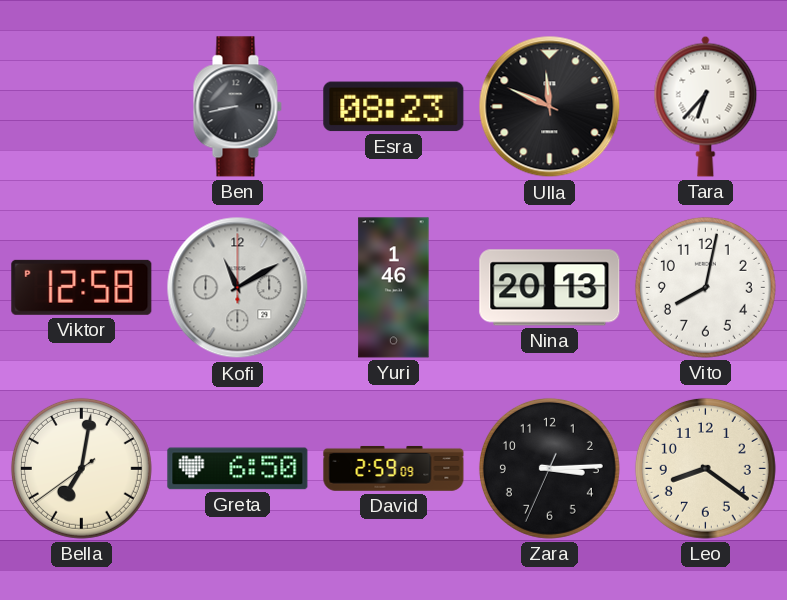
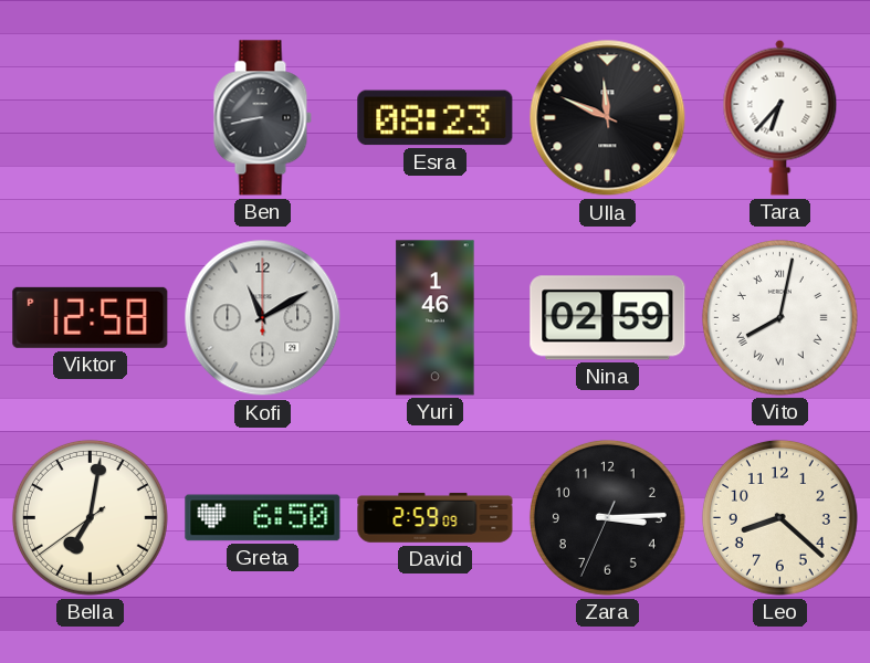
Nina: 20:13 -> 02:59 (608, 318)
Vito numerals: Arabic -> Roman (779, 317)
Leo: 8:21 -> 8:22 (779, 517)
